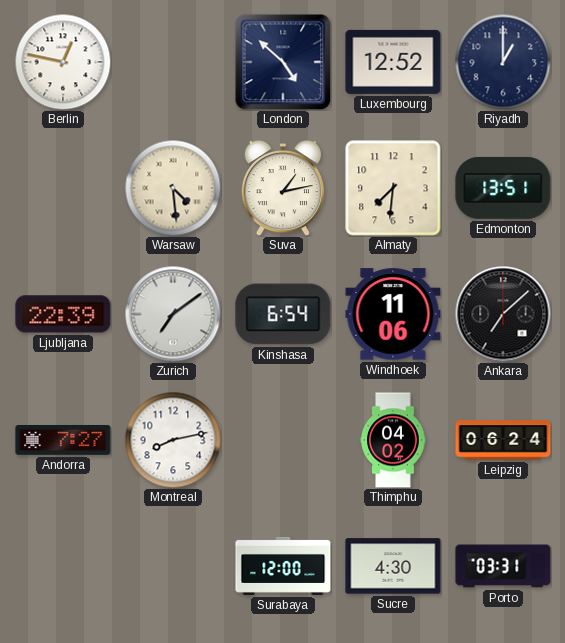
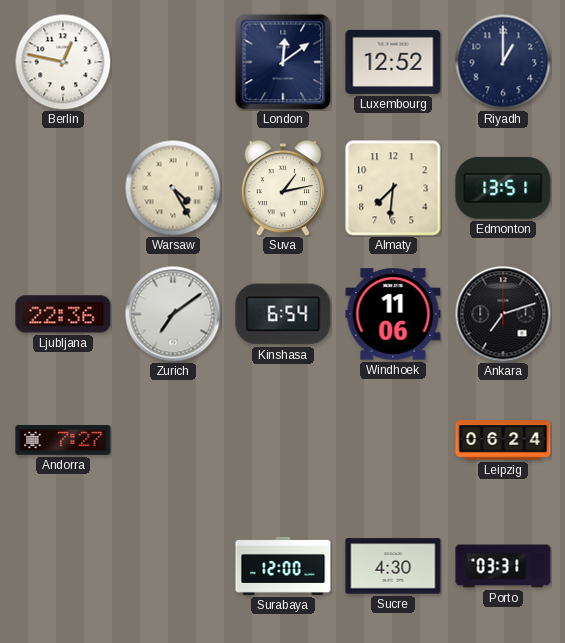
London: 4:52 -> 12:09 (283, 62)
Warsaw: 4:29 -> 4:25 (173, 188)
Ljubljana: 22:39 -> 22:36 (63, 314)
Ankara: 7:08 -> 7:12 (503, 314)
Montreal: 8:13 -> none (173, 440)
Thimphu: 04:02 -> none (393, 440)
